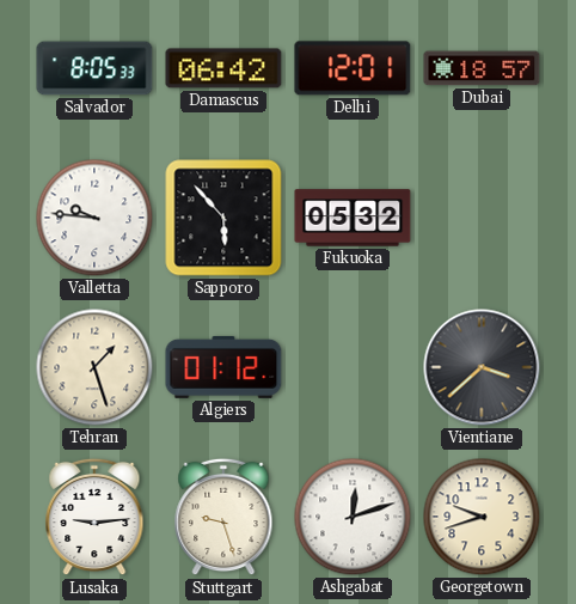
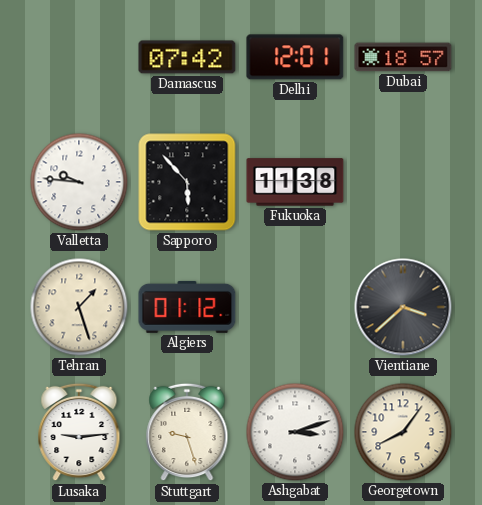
Salvador: 8:05 -> none (94, 68)
Damascus: 06:42 -> 07:42 (187, 57)
Fukuoka: 05:32 -> 11:38 (295, 182)
Ashgabat: 12:12 -> 3:12 (295, 432)
Georgetown: 9:42 -> 8:06 (403, 432)
